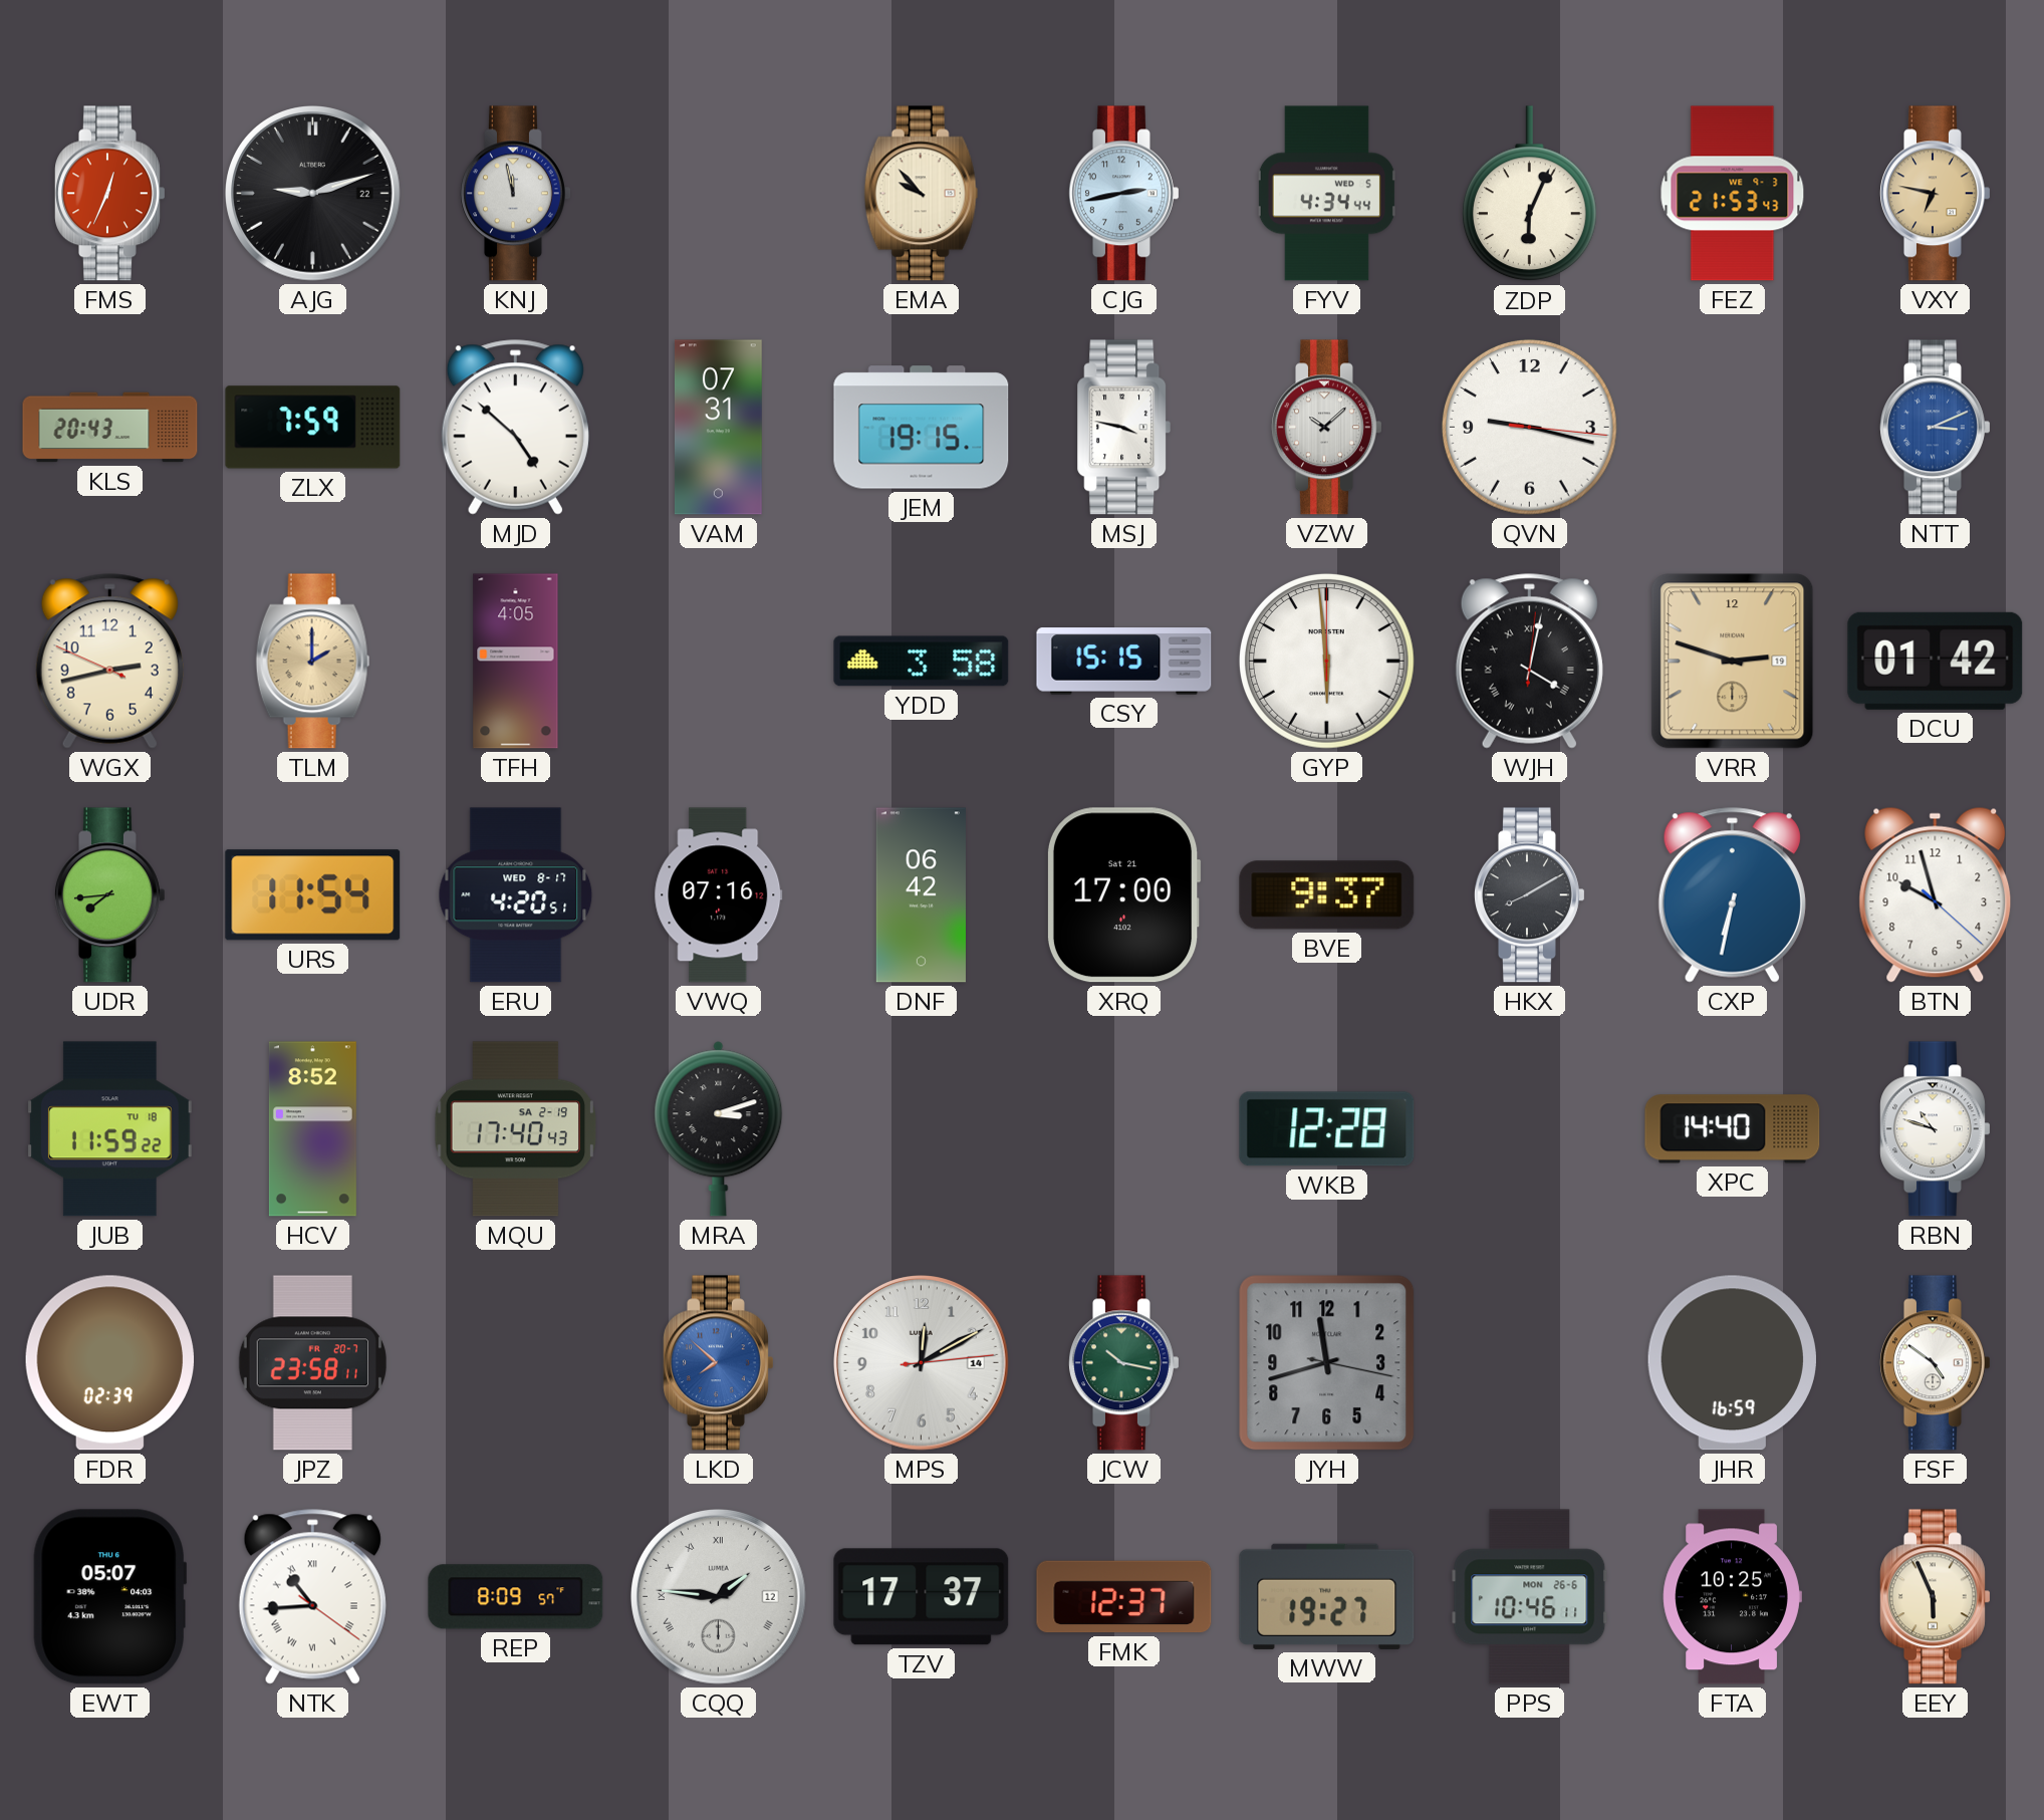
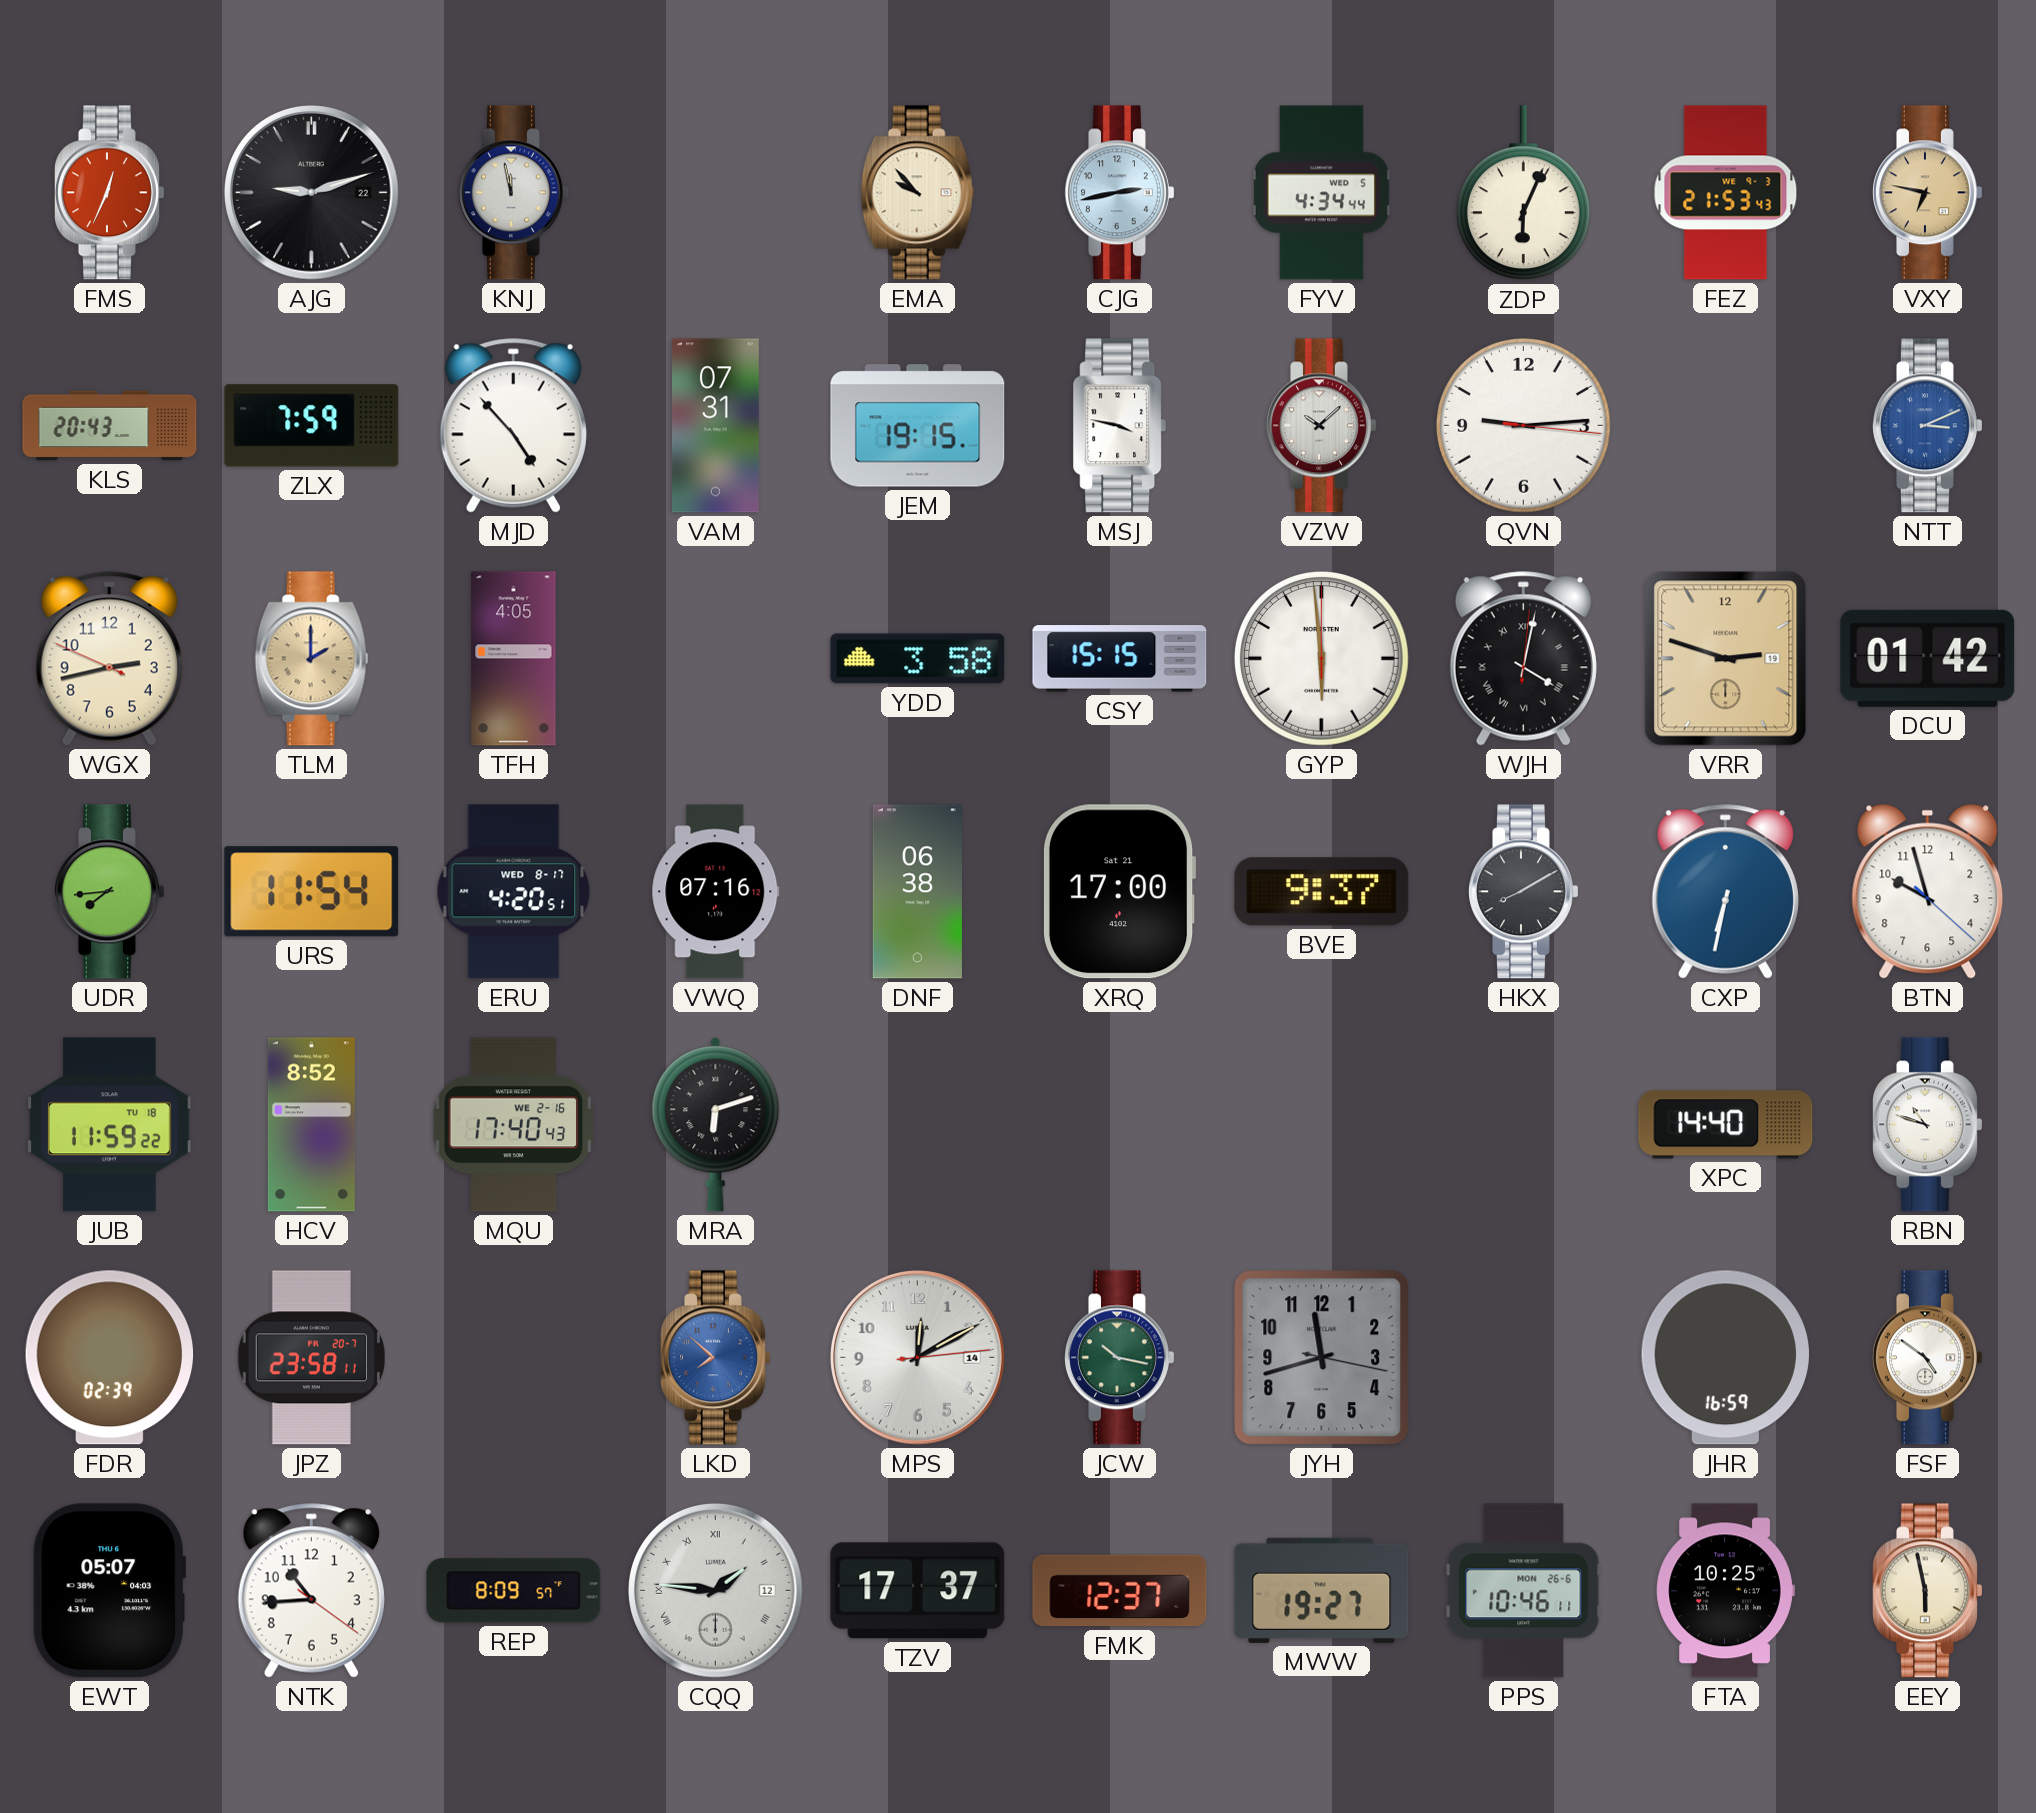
MJD: 4:52 -> 4:53 (513, 426)
QVN: 9:17 -> 9:14 (1524, 426)
DNF: 06:42 -> 06:38 (917, 892)
MQU date: SA 2-19 -> WE 2-16 (514, 1125)
MRA: 3:12 -> 6:12 (716, 1125)
WKB: 12:28 -> none (1327, 1129)
NTK numerals: Roman -> Arabic (311, 1591)
EEY: 5:56 -> 5:58 (1928, 1591)
